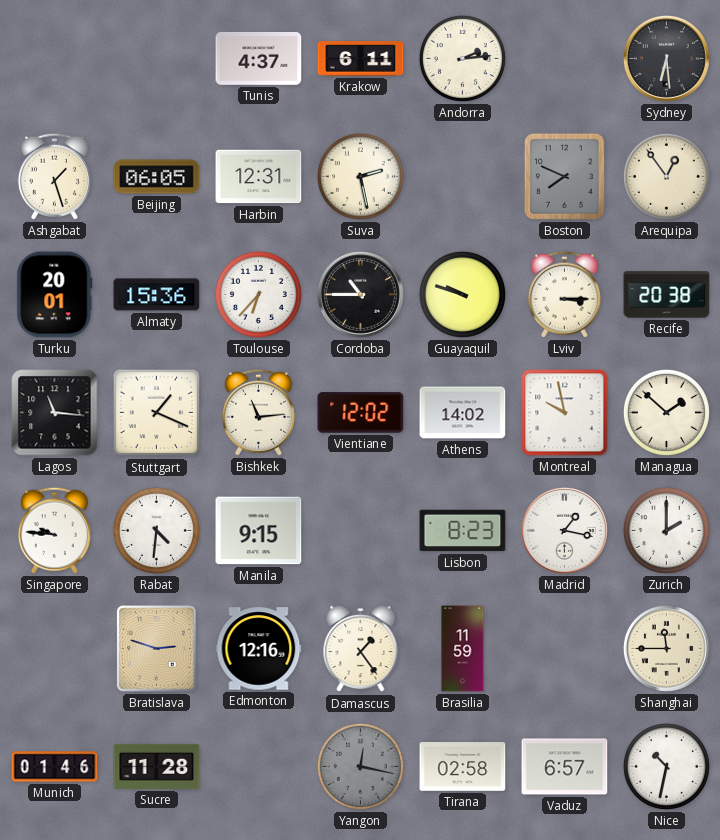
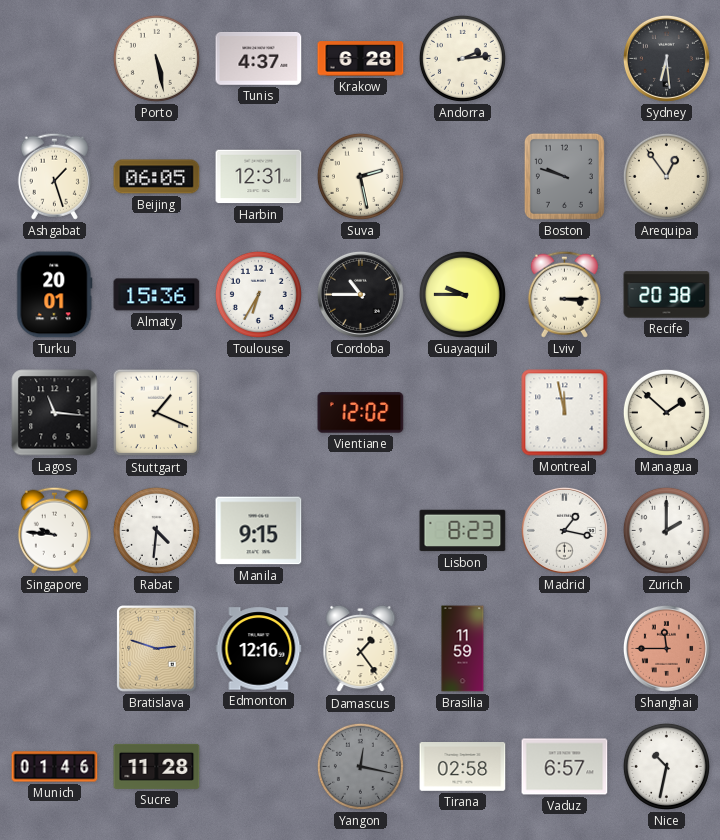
Porto: none -> 5:28 (156, 58)
Krakow: 6:11 -> 6:28 (361, 59)
Boston: 7:49 -> 9:48 (564, 176)
Toulouse: 6:37 -> 6:35 (258, 294)
Guayaquil: 9:48 -> 9:45 (462, 294)
Bishkek: 11:14 -> none (258, 412)
Athens: 14:02 -> none (463, 413)
Montreal: 9:58 -> 11:58 (565, 413)
Shanghai dial: cream -> salmon (666, 648)
